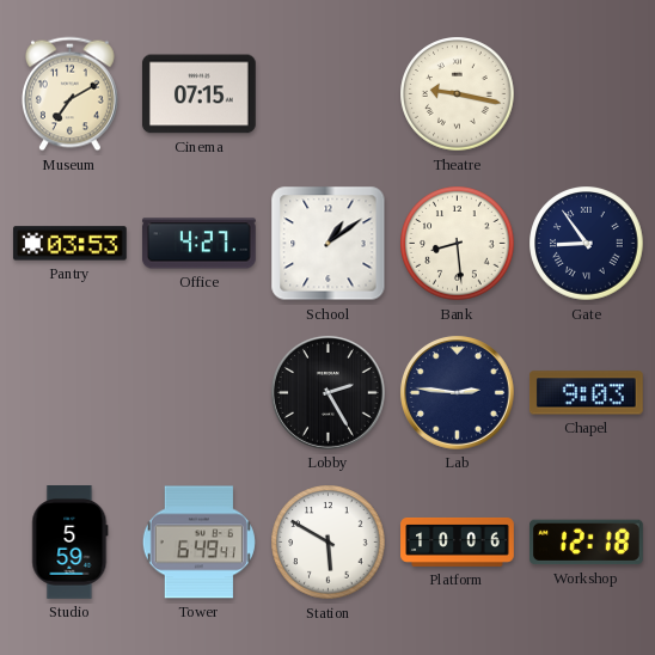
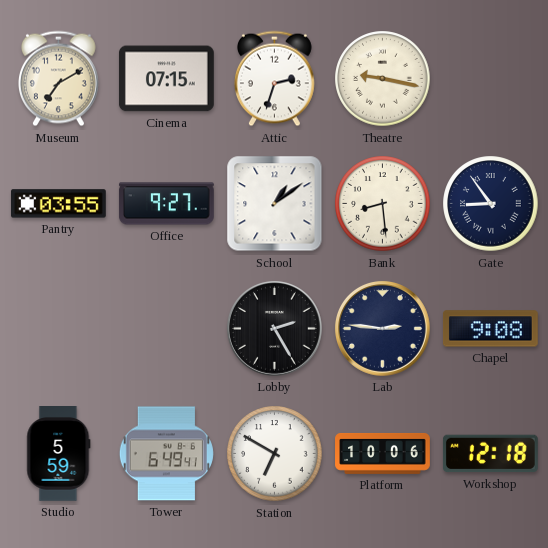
Attic: none -> 2:33 (274, 79)
Pantry: 03:53 -> 03:55 (58, 204)
Office: 4:27 -> 9:27 (166, 204)
Chapel: 9:03 -> 9:08 (490, 329)
Station: 5:50 -> 6:50 (275, 454)
